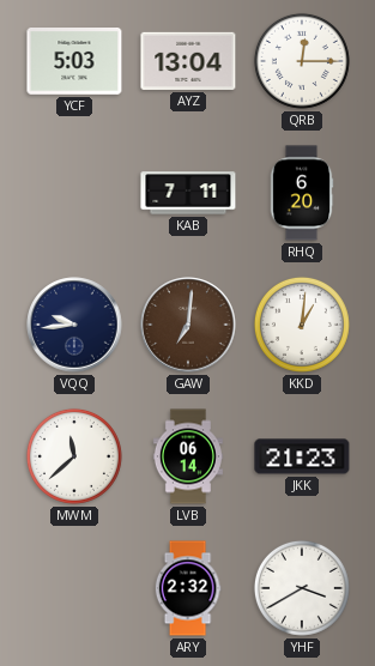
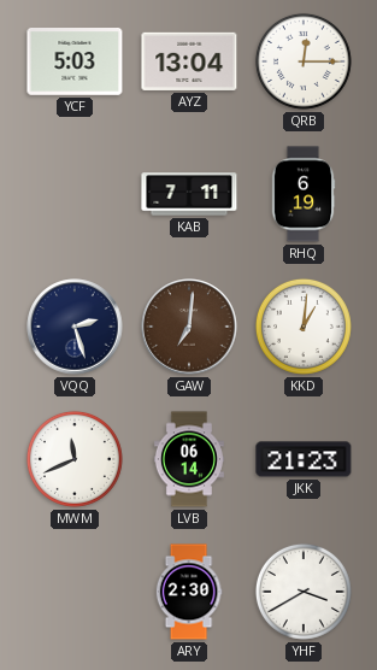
RHQ: 6:20 -> 6:19 (304, 194)
VQQ: 9:44 -> 2:27 (75, 327)
MWM: 11:38 -> 11:41 (75, 459)
ARY: 2:32 -> 2:30 (189, 592)
